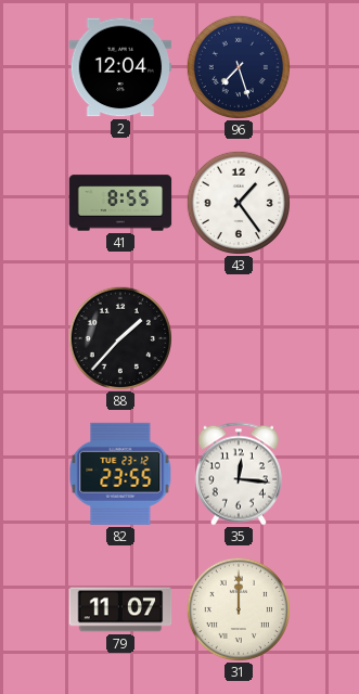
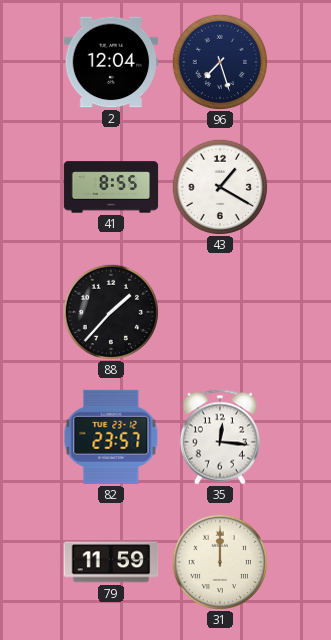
43: 1:24 -> 1:20 (219, 186)
82: 23:55 -> 23:57 (111, 437)
79: 11:07 -> 11:59 (111, 562)
